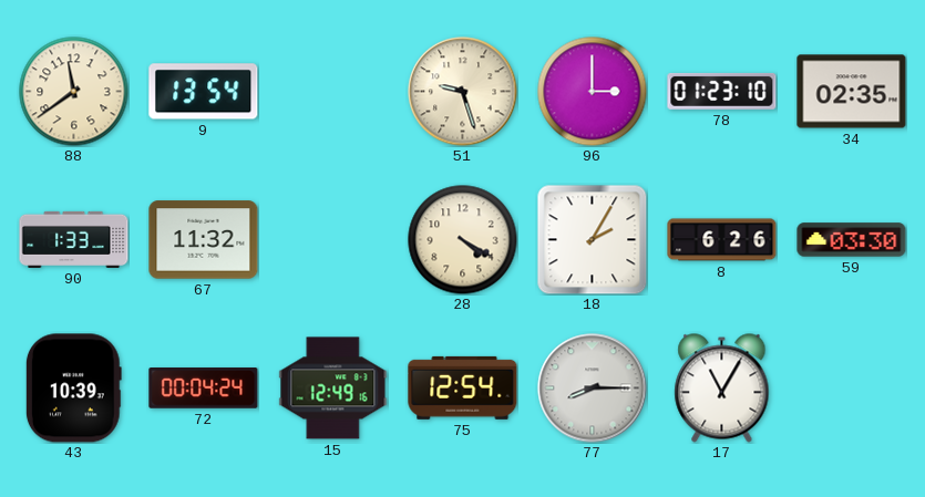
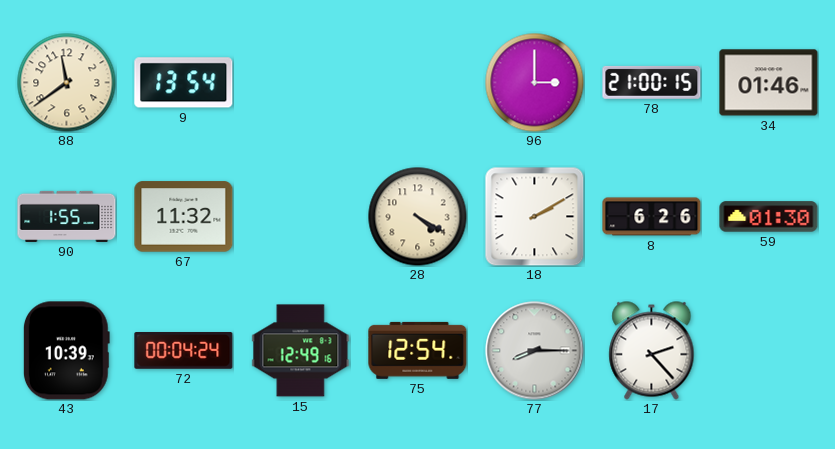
51: 9:27 -> none (463, 92)
78: 01:23 -> 21:00 (652, 82)
34: 02:35 -> 01:46 (769, 83)
90: 1:33 -> 1:55 (67, 216)
18: 2:05 -> 2:10 (534, 216)
59: 03:30 -> 01:30 (769, 217)
17: 11:05 -> 2:23 (652, 351)
